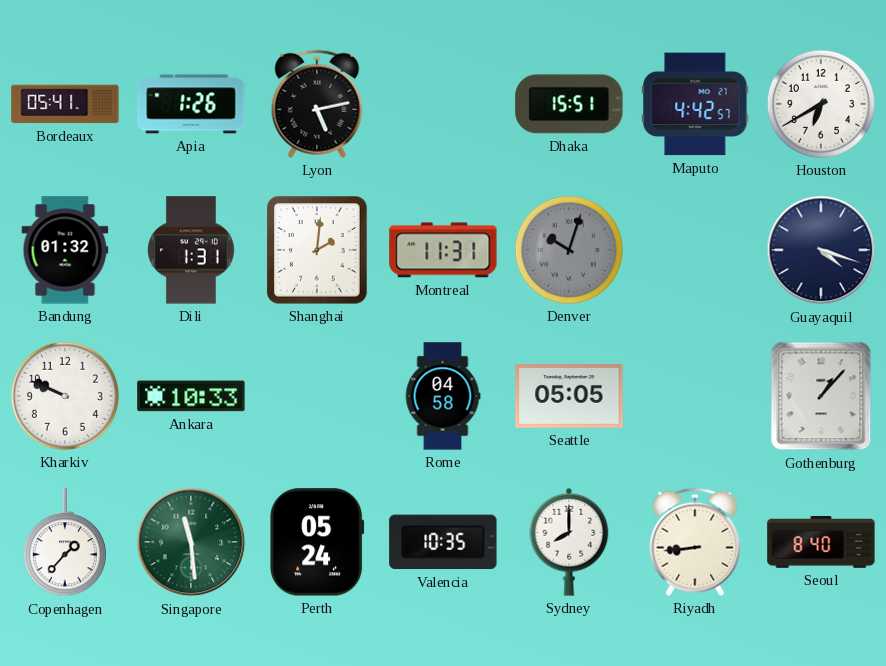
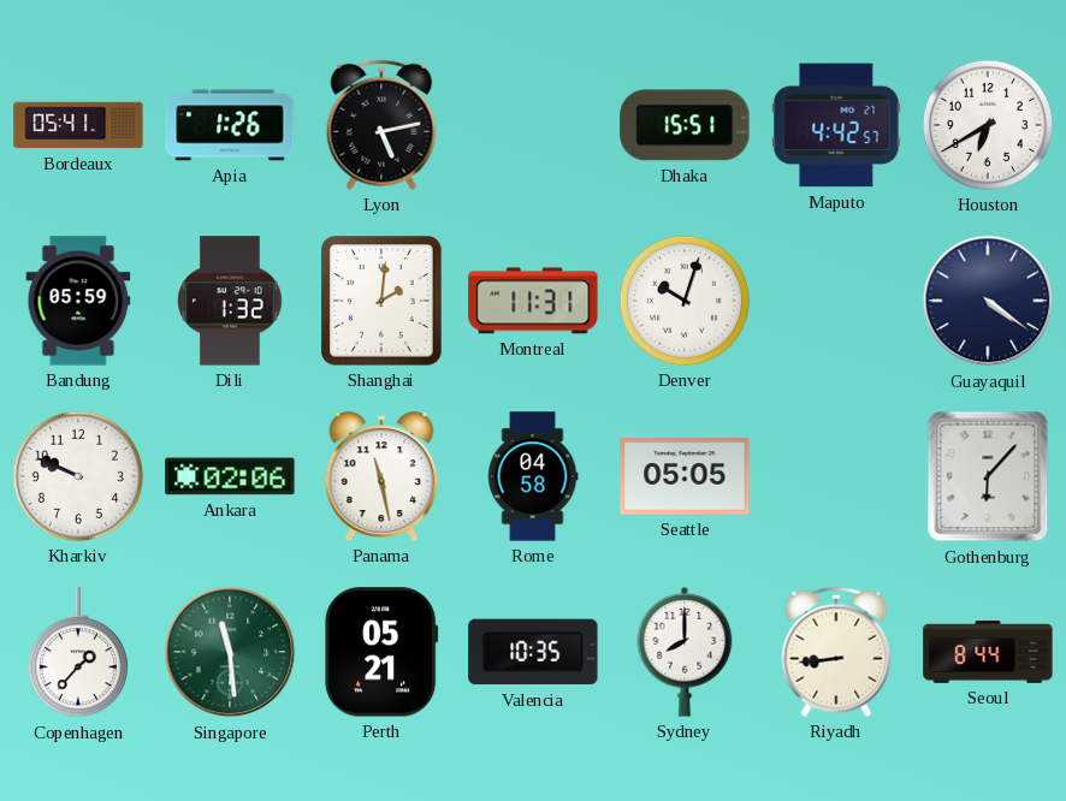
Bandung: 01:32 -> 05:59 (78, 301)
Dili: 1:31 -> 1:32 (230, 301)
Denver dial: grey -> white (685, 301)
Guayaquil: 4:18 -> 4:21 (988, 301)
Ankara: 10:33 -> 02:06 (230, 476)
Panama: none -> 11:28 (381, 476)
Gothenburg: 1:07 -> 6:07 (988, 476)
Perth: 05:24 -> 05:21 (381, 652)
Seoul: 8:40 -> 8:44 (988, 653)
